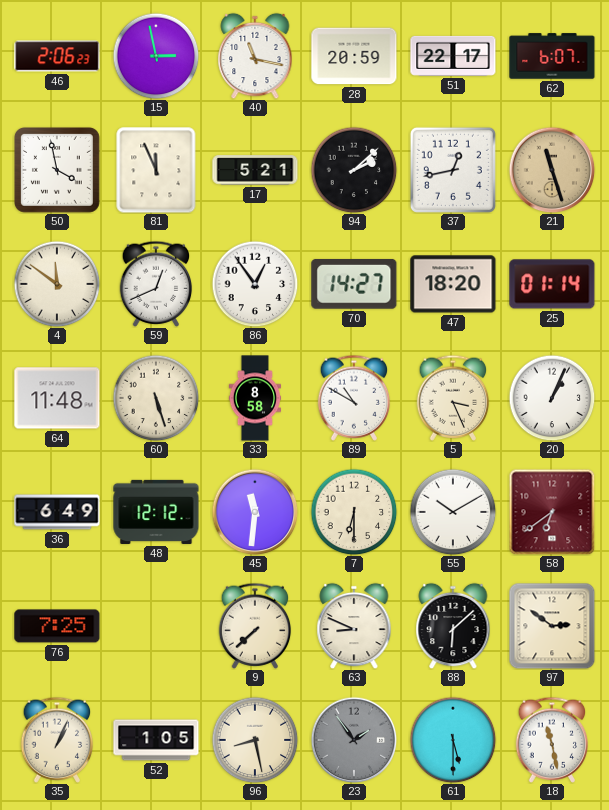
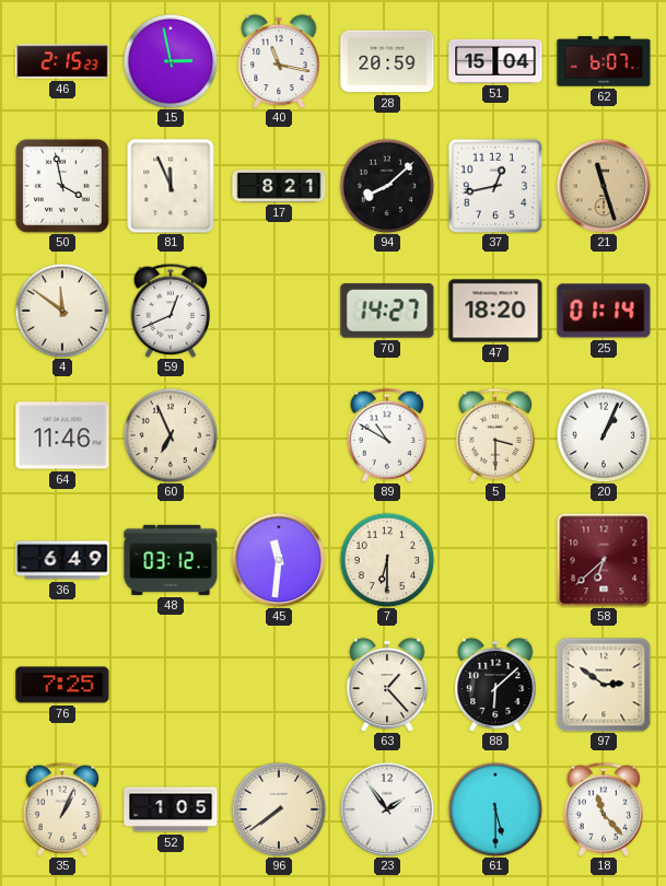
46: 2:06 -> 2:15 (62, 61)
51: 22:17 -> 15:04 (495, 61)
17: 5:21 -> 8:21 (279, 186)
94: 2:08 -> 8:08 (387, 186)
86: 12:54 -> none (255, 284)
64: 11:48 -> 11:46 (62, 435)
60: 5:27 -> 6:56 (171, 435)
33: 8:58 -> none (255, 398)
5: 3:26 -> 3:30 (495, 435)
48: 12:12 -> 03:12 (171, 560)
55: 10:10 -> none (453, 512)
58: 6:39 -> 6:38 (604, 560)
9: 7:38 -> none (255, 626)
63: 8:49 -> 1:23 (387, 685)
96: 8:28 -> 7:39 (279, 809)
23 dial: grey -> white (387, 809)
18: 11:28 -> 11:23 (604, 809)
